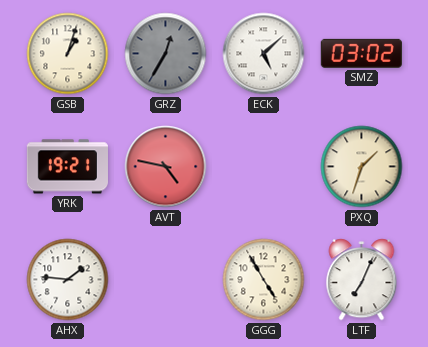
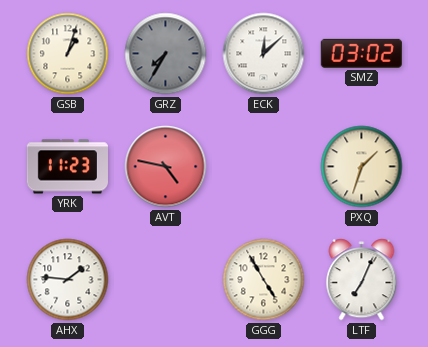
GRZ: 12:35 -> 7:35 (166, 54)
ECK: 5:08 -> 12:08 (264, 54)
YRK: 19:21 -> 11:23 (67, 167)
